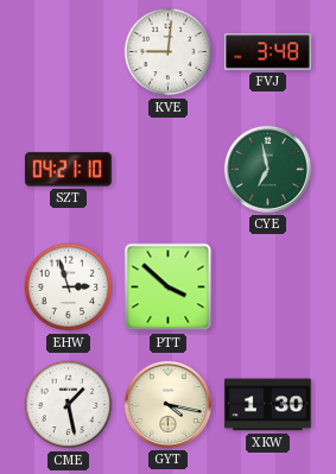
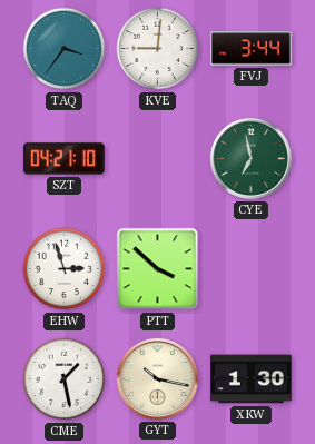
TAQ: none -> 3:36 (65, 49)
FVJ: 3:48 -> 3:44 (250, 49)
GYT: 4:17 -> 10:17 (157, 378)
